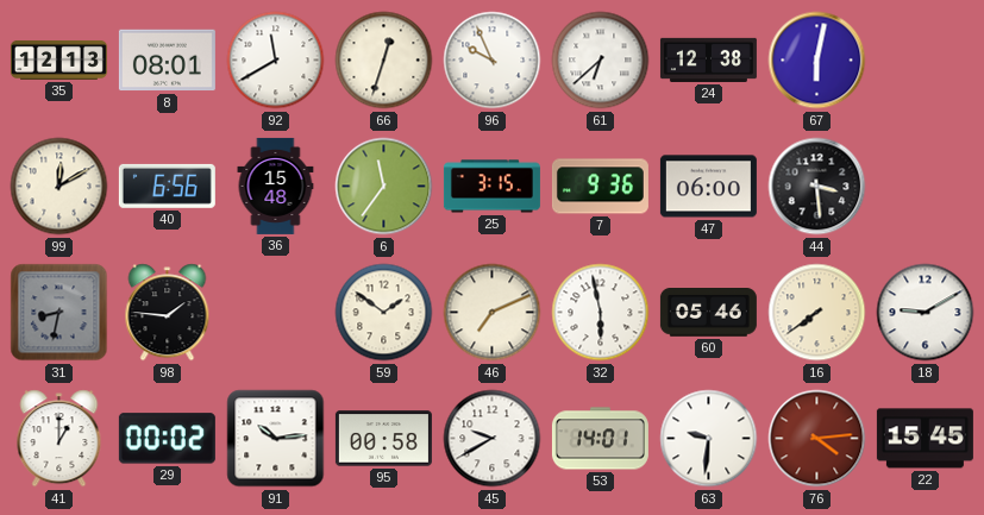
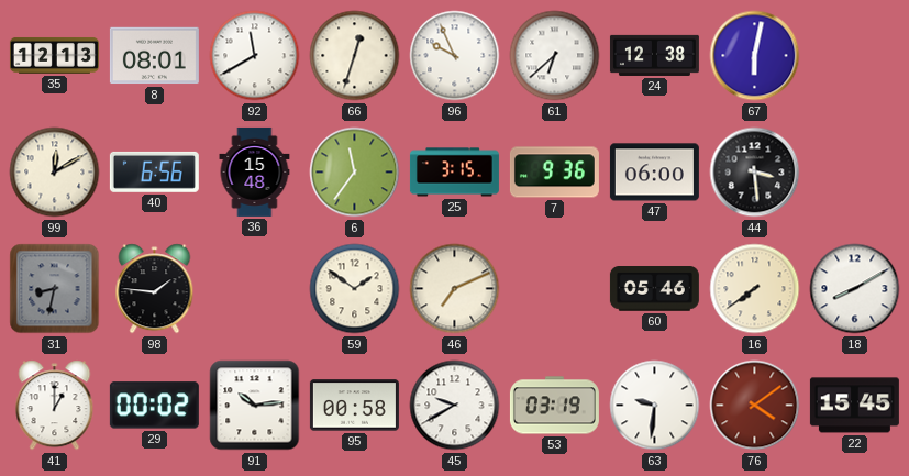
32: 5:58 -> none (601, 313)
18: 9:10 -> 8:10 (855, 289)
53: 14:01 -> 03:19 (554, 406)
76: 4:14 -> 4:09 (755, 406)
